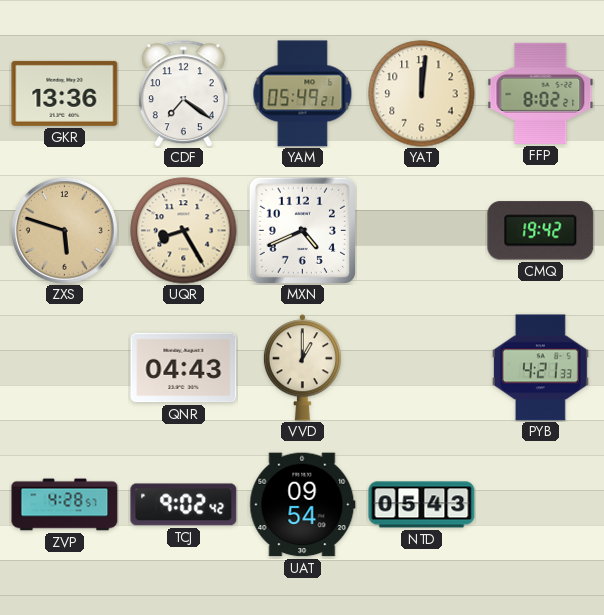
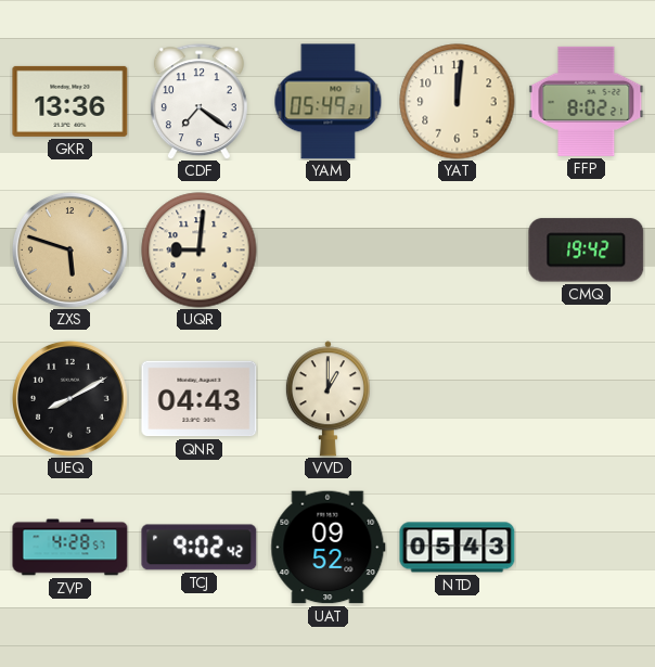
UQR: 8:25 -> 9:01 (200, 251)
MXN: 4:41 -> none (302, 230)
UEQ: none -> 8:10 (69, 398)
PYB: 4:21 -> none (540, 368)
UAT: 09:54 -> 09:52 (329, 548)
